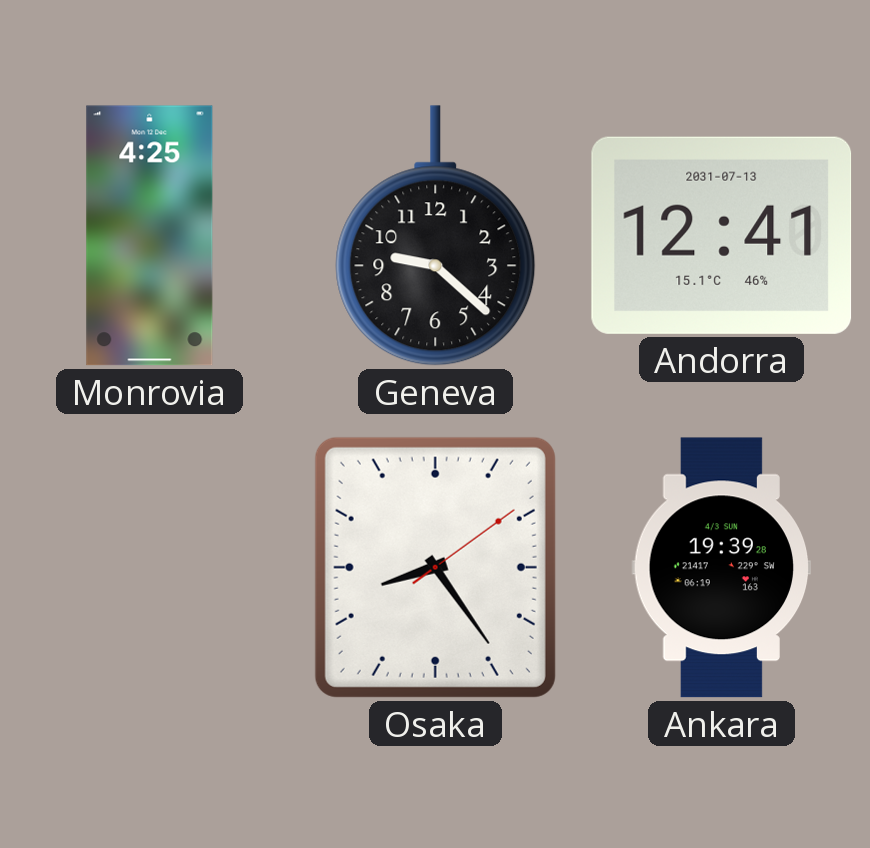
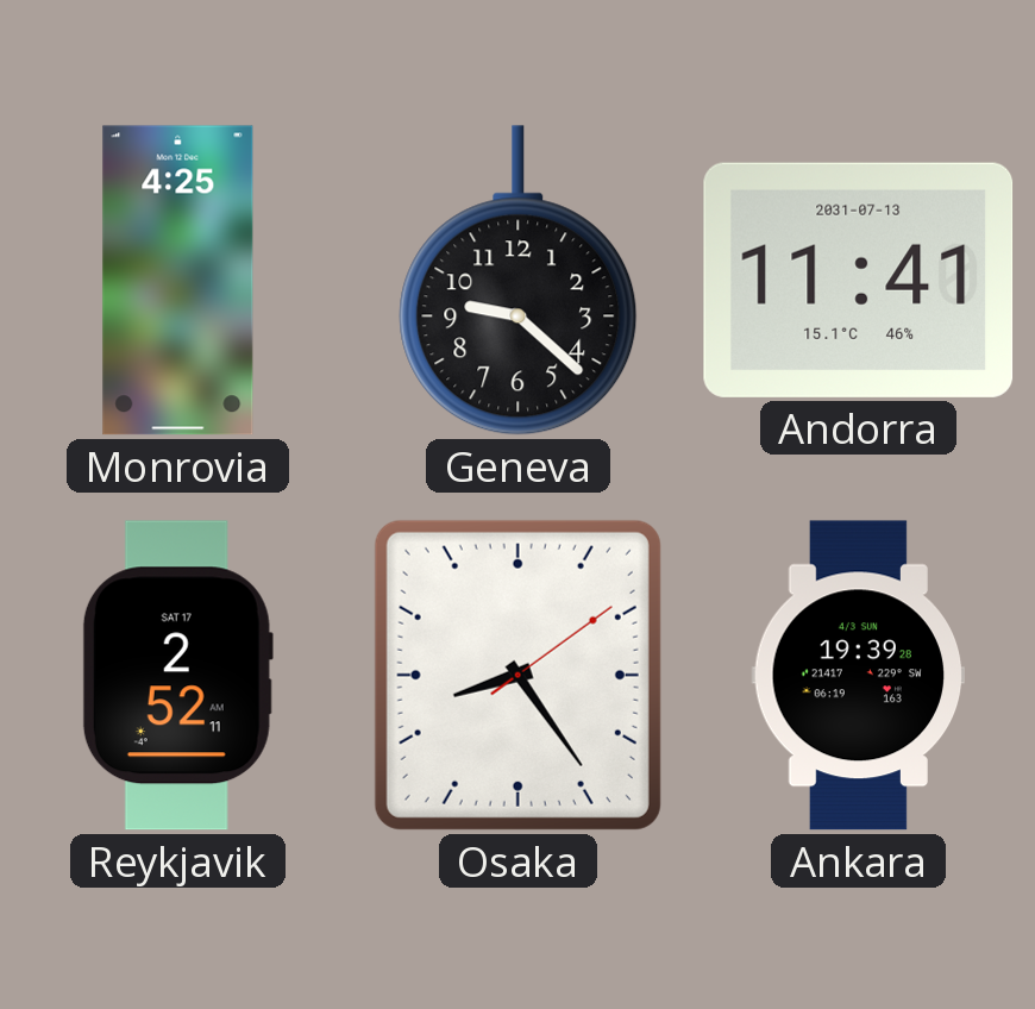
Andorra: 12:41 -> 11:41 (859, 280)
Reykjavik: none -> 2:52 (177, 676)
